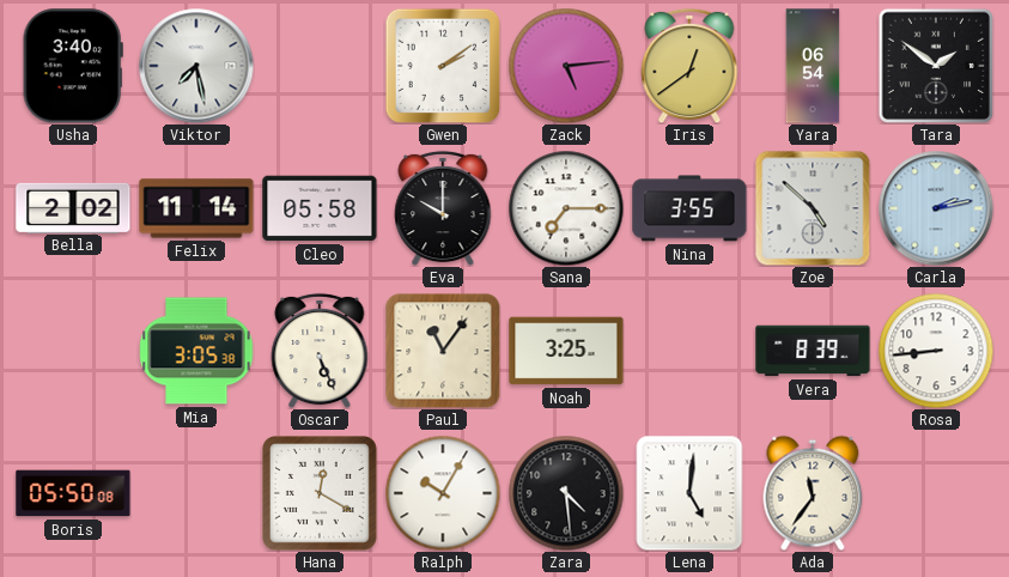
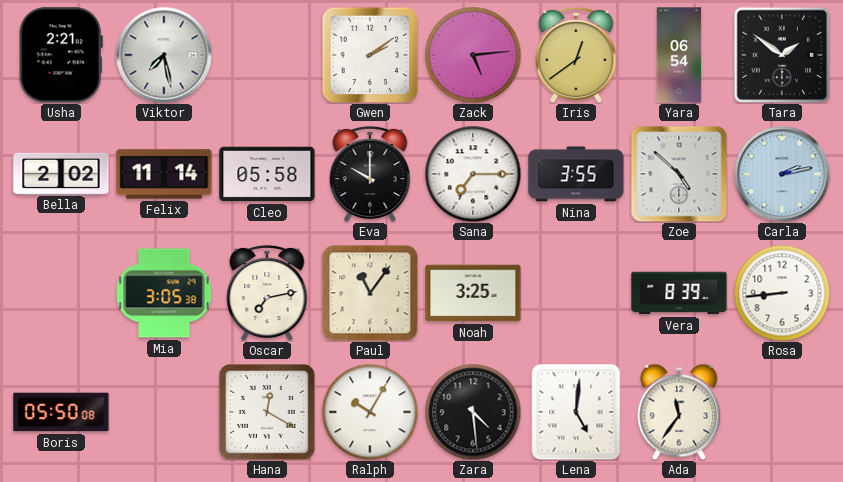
Usha: 3:40 -> 2:21 (61, 55)
Oscar: 5:26 -> 7:13 (267, 293)
